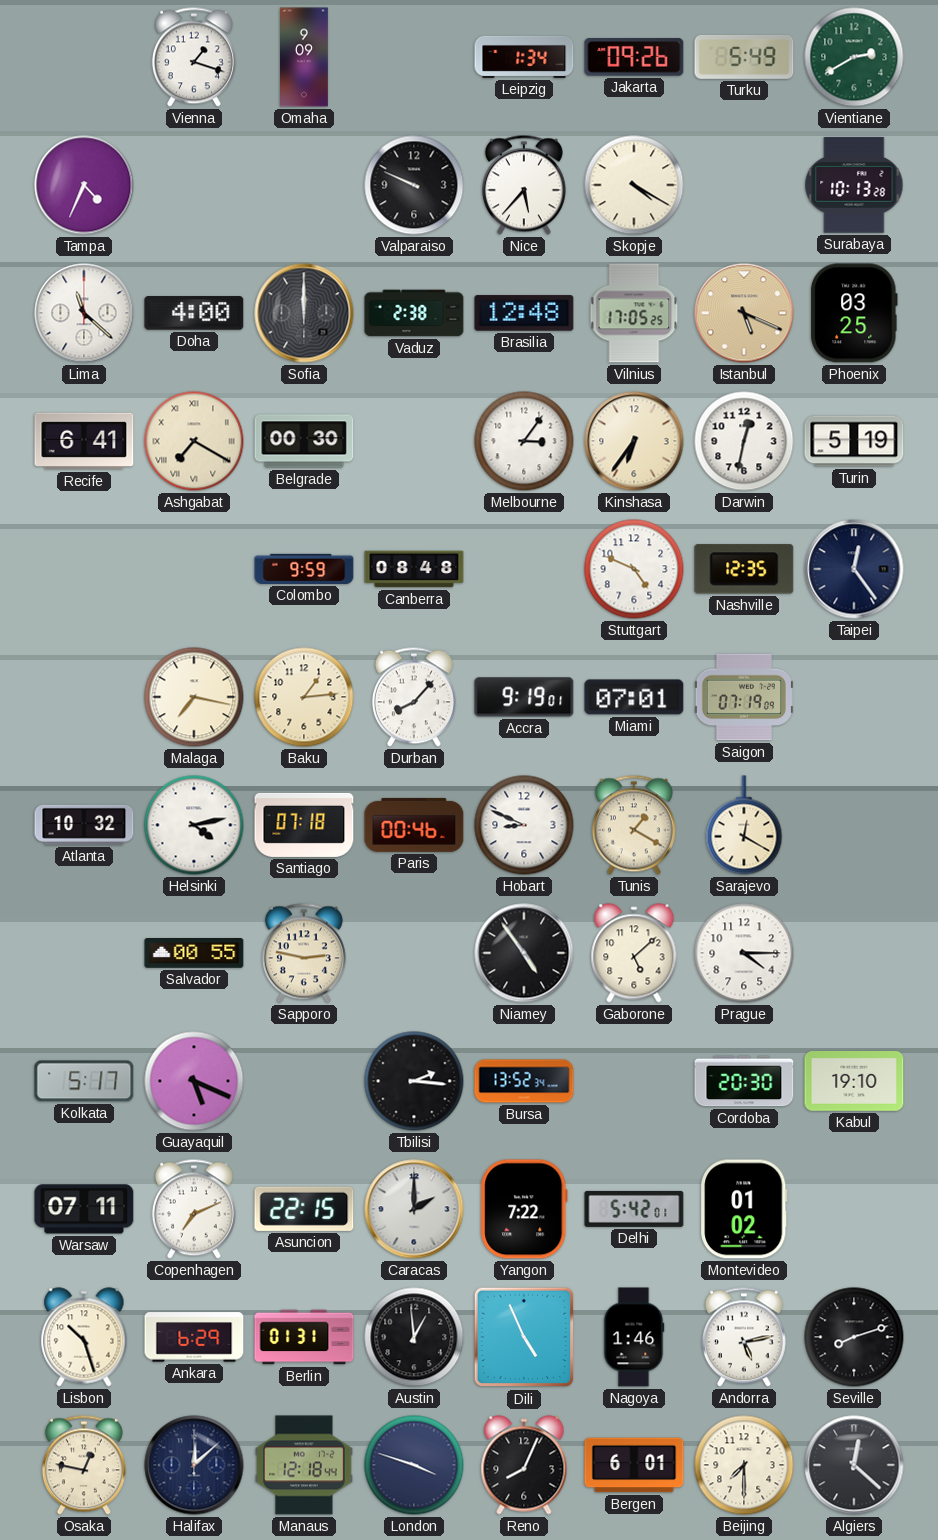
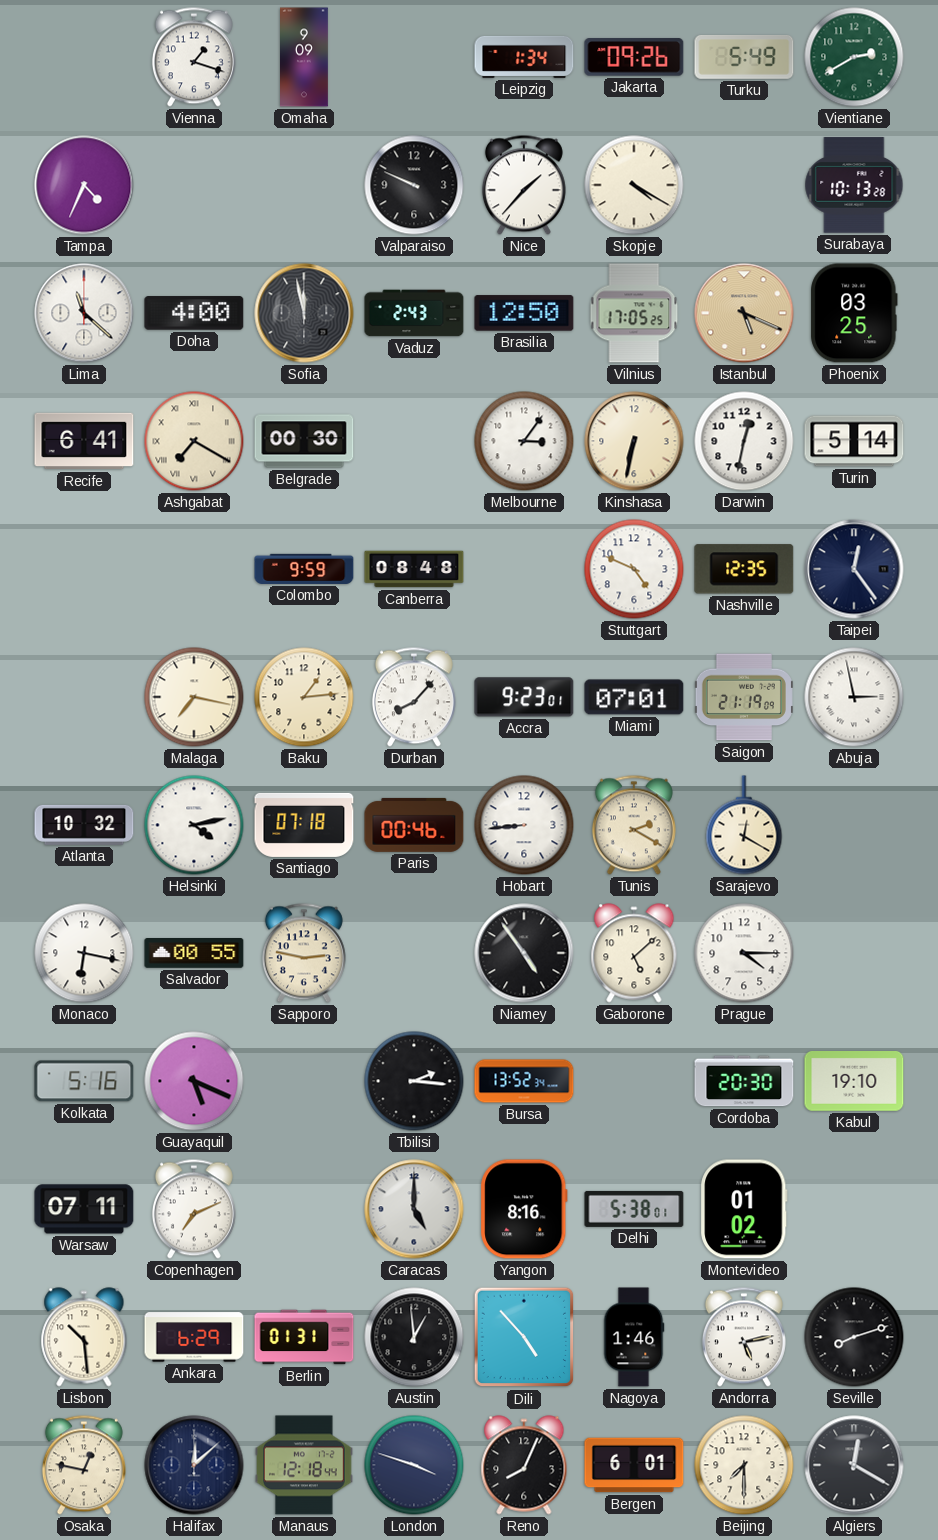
Nice: 5:37 -> 1:37 (524, 185)
Sofia: 12:00 -> 11:58 (304, 313)
Vaduz: 2:38 -> 2:43 (414, 313)
Brasilia: 12:48 -> 12:50 (524, 313)
Kinshasa: 6:36 -> 6:32 (634, 441)
Turin: 5:19 -> 5:14 (854, 441)
Accra: 9:19 -> 9:23 (524, 697)
Saigon: 07:19 -> 21:19 (744, 697)
Abuja: none -> 2:58 (854, 697)
Hobart: 8:49 -> 8:44 (524, 825)
Tunis: 1:20 -> 2:20 (634, 825)
Monaco: none -> 6:17 (84, 953)
Kolkata: 5:17 -> 5:16 (84, 1081)
Asuncion: 22:15 -> none (304, 1209)
Caracas: 2:00 -> 5:00 (414, 1209)
Yangon: 7:22 -> 8:16 (524, 1209)
Delhi: 5:42 -> 5:38 (634, 1209)
Lisbon: 10:27 -> 10:29 (84, 1337)
Dili: 4:56 -> 4:53 (524, 1337)
Algiers: 12:22 -> 12:20 (854, 1465)
